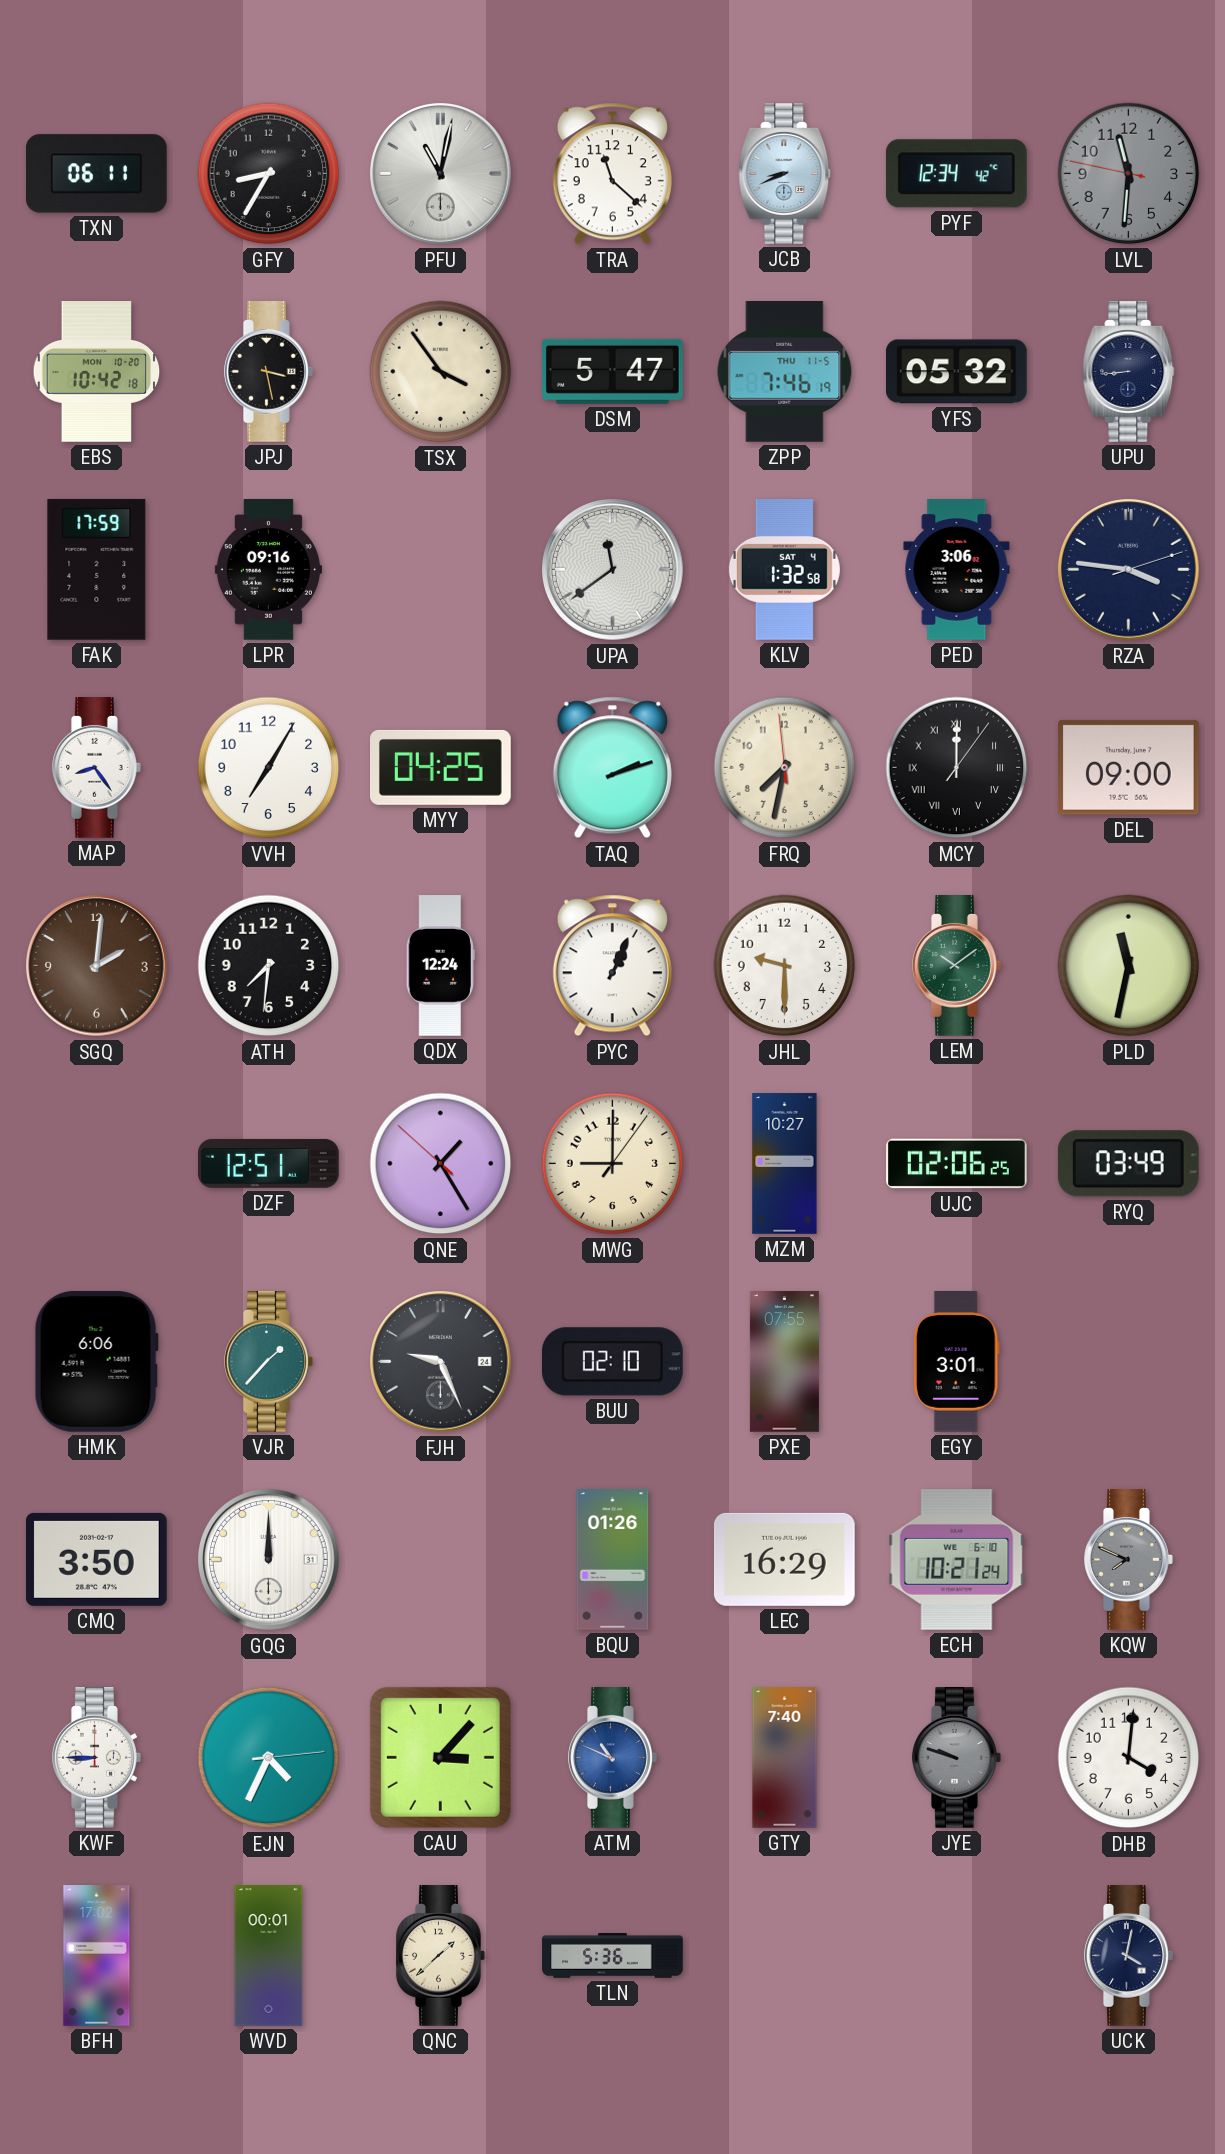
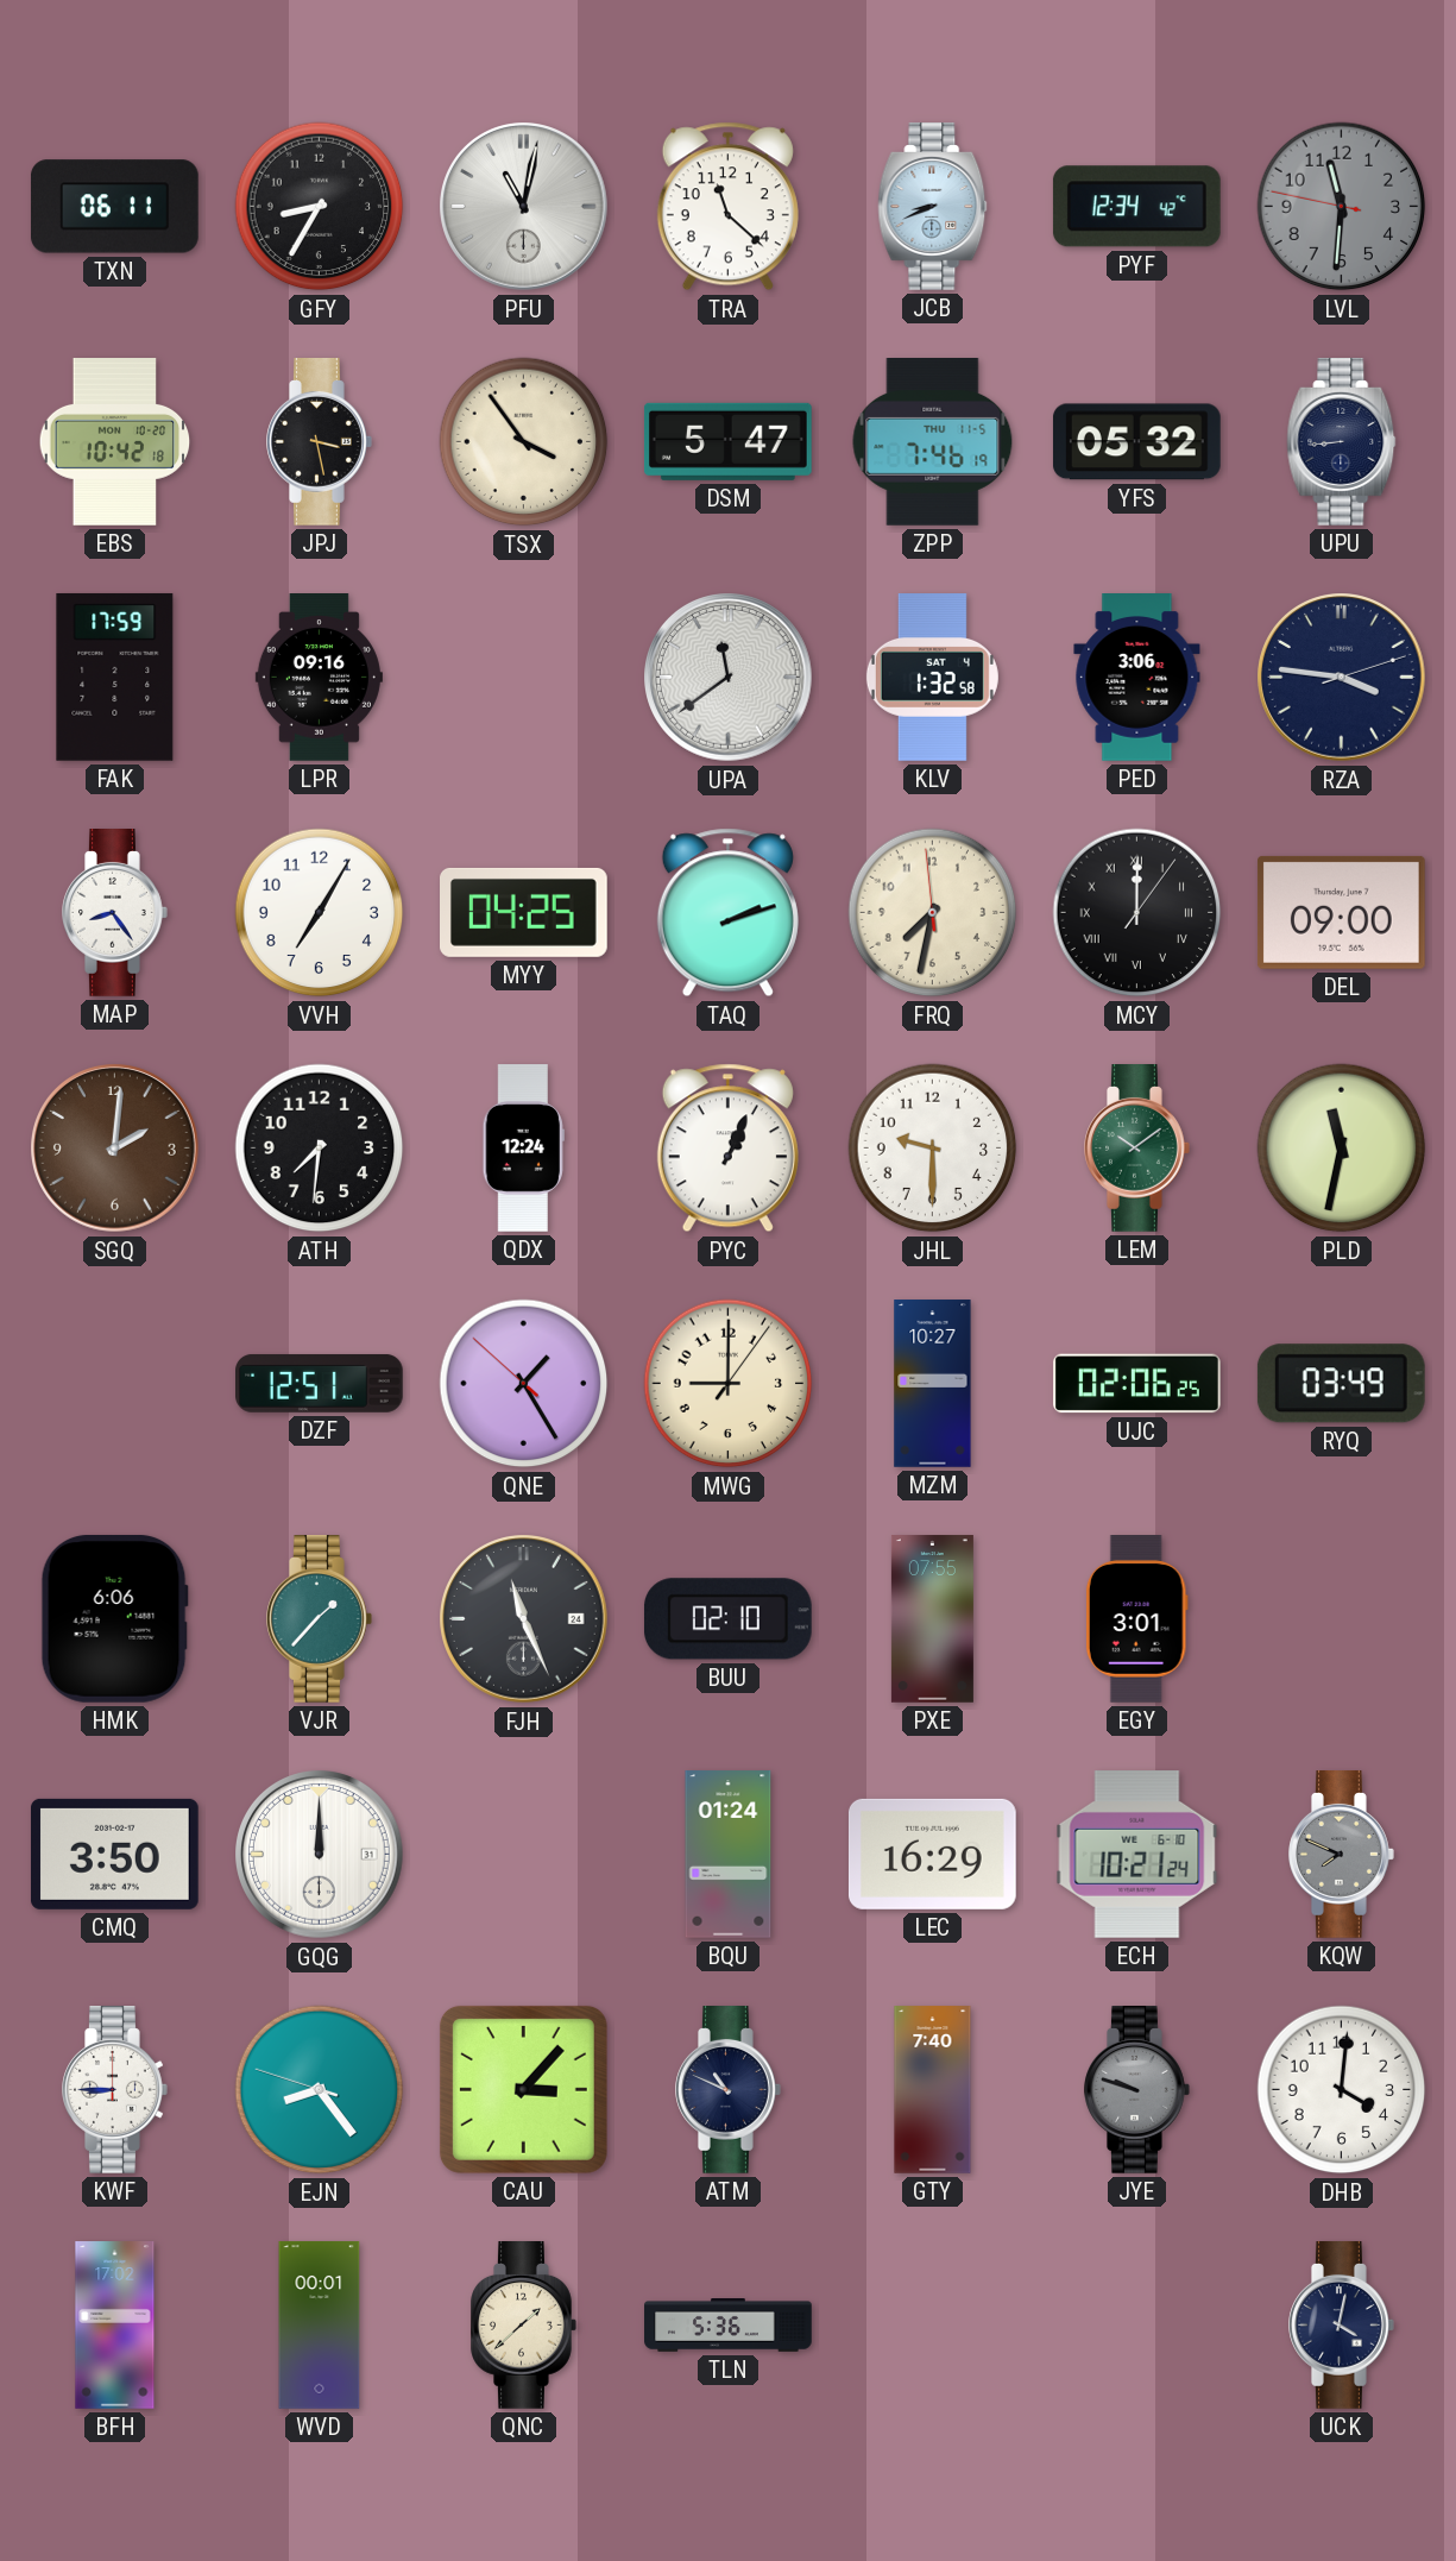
FJH: 9:26 -> 11:26 (524, 1619)
BQU: 01:26 -> 01:24 (729, 1855)
EJN: 4:34 -> 8:23 (320, 2090)
ATM dial: blue -> navy (729, 2090)
